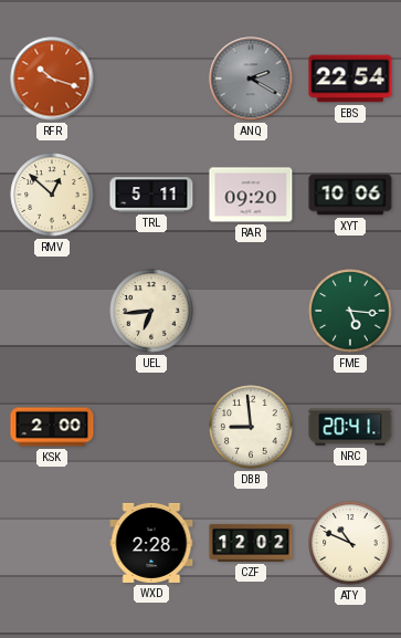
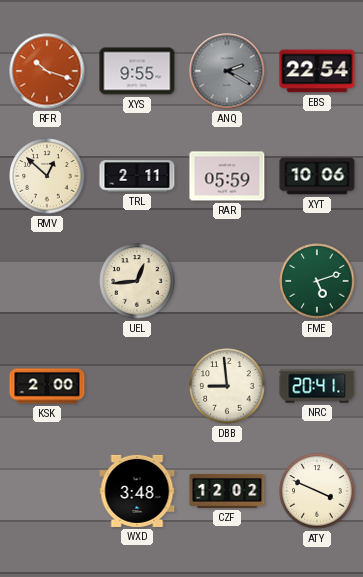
XYS: none -> 9:55 (137, 71)
TRL: 5:11 -> 2:11 (137, 176)
RAR: 09:20 -> 05:59 (227, 176)
UEL: 6:44 -> 12:44 (137, 281)
FME: 5:16 -> 5:12 (317, 281)
WXD: 2:28 -> 3:48 (137, 491)
ATY: 10:49 -> 3:49 (317, 491)
